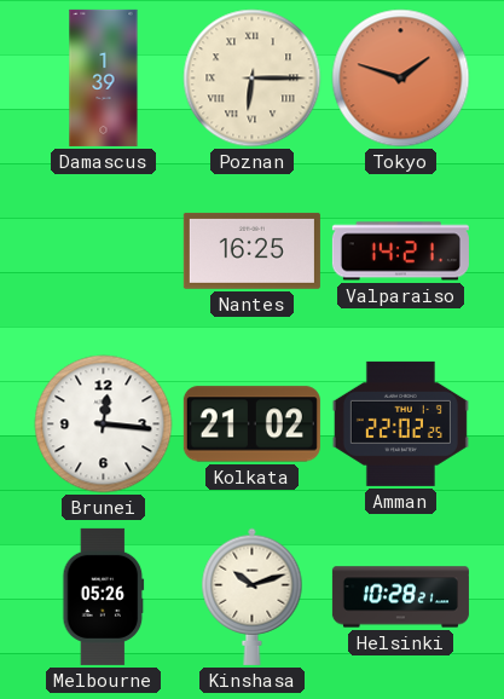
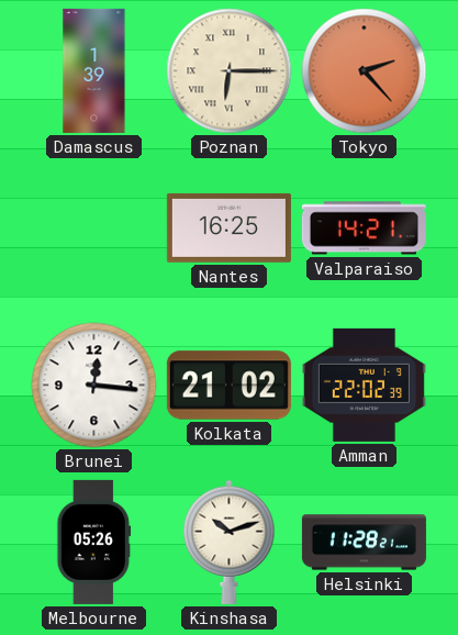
Tokyo: 1:48 -> 2:23 (365, 71)
Amman: 22:02:25 -> 22:02:39 (364, 385)
Helsinki: 10:28 -> 11:28 (364, 543)
